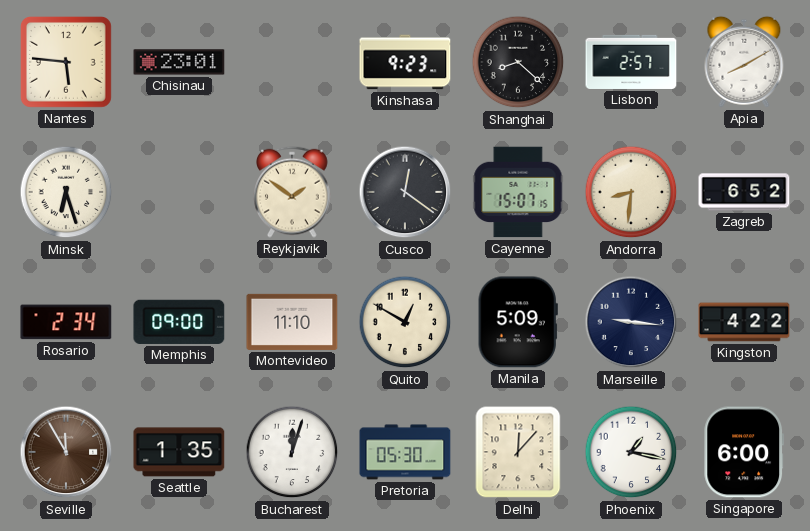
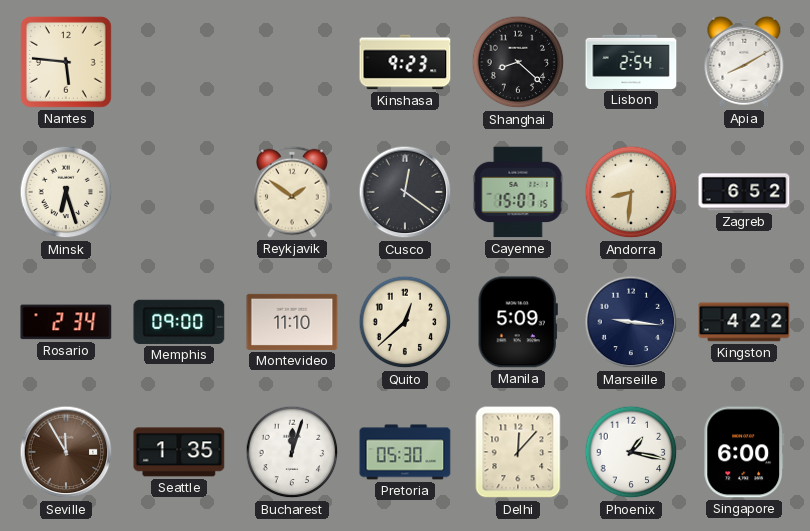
Chisinau: 23:01 -> none (179, 62)
Lisbon: 2:57 -> 2:54 (631, 62)
Quito: 12:50 -> 12:38 (405, 322)
